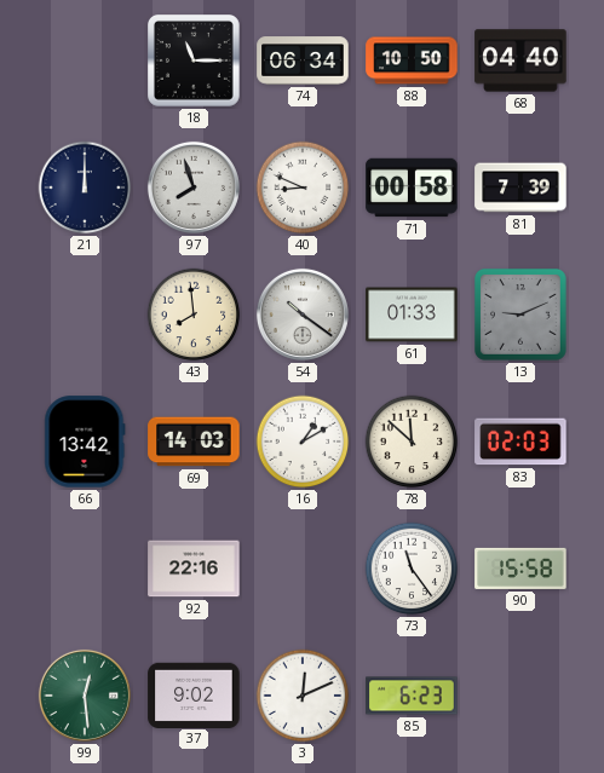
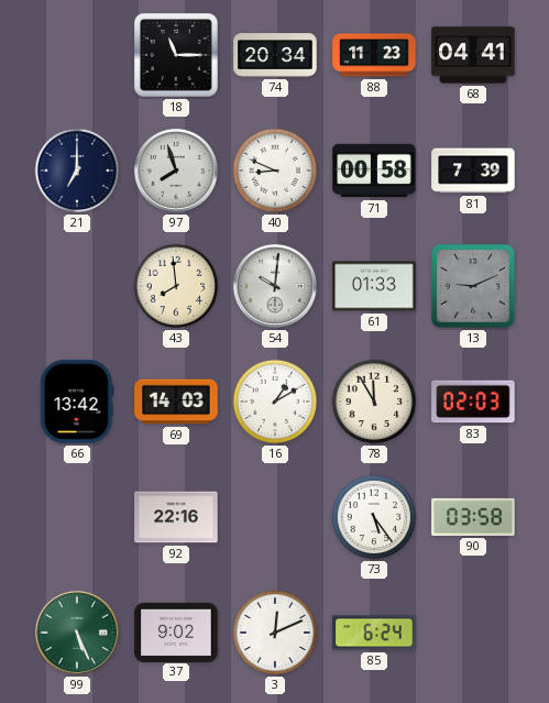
74: 06:34 -> 20:34 (275, 55)
88: 10:50 -> 11:23 (374, 55)
68: 04:40 -> 04:41 (473, 55)
21: 12:00 -> 7:00 (77, 171)
54: 10:21 -> 10:01 (275, 286)
78: 11:52 -> 11:55 (374, 402)
73: 11:24 -> 5:24 (374, 517)
90: 15:58 -> 03:58 (473, 517)
99: 12:29 -> 5:26 (77, 633)
85: 6:23 -> 6:24 (374, 633)
